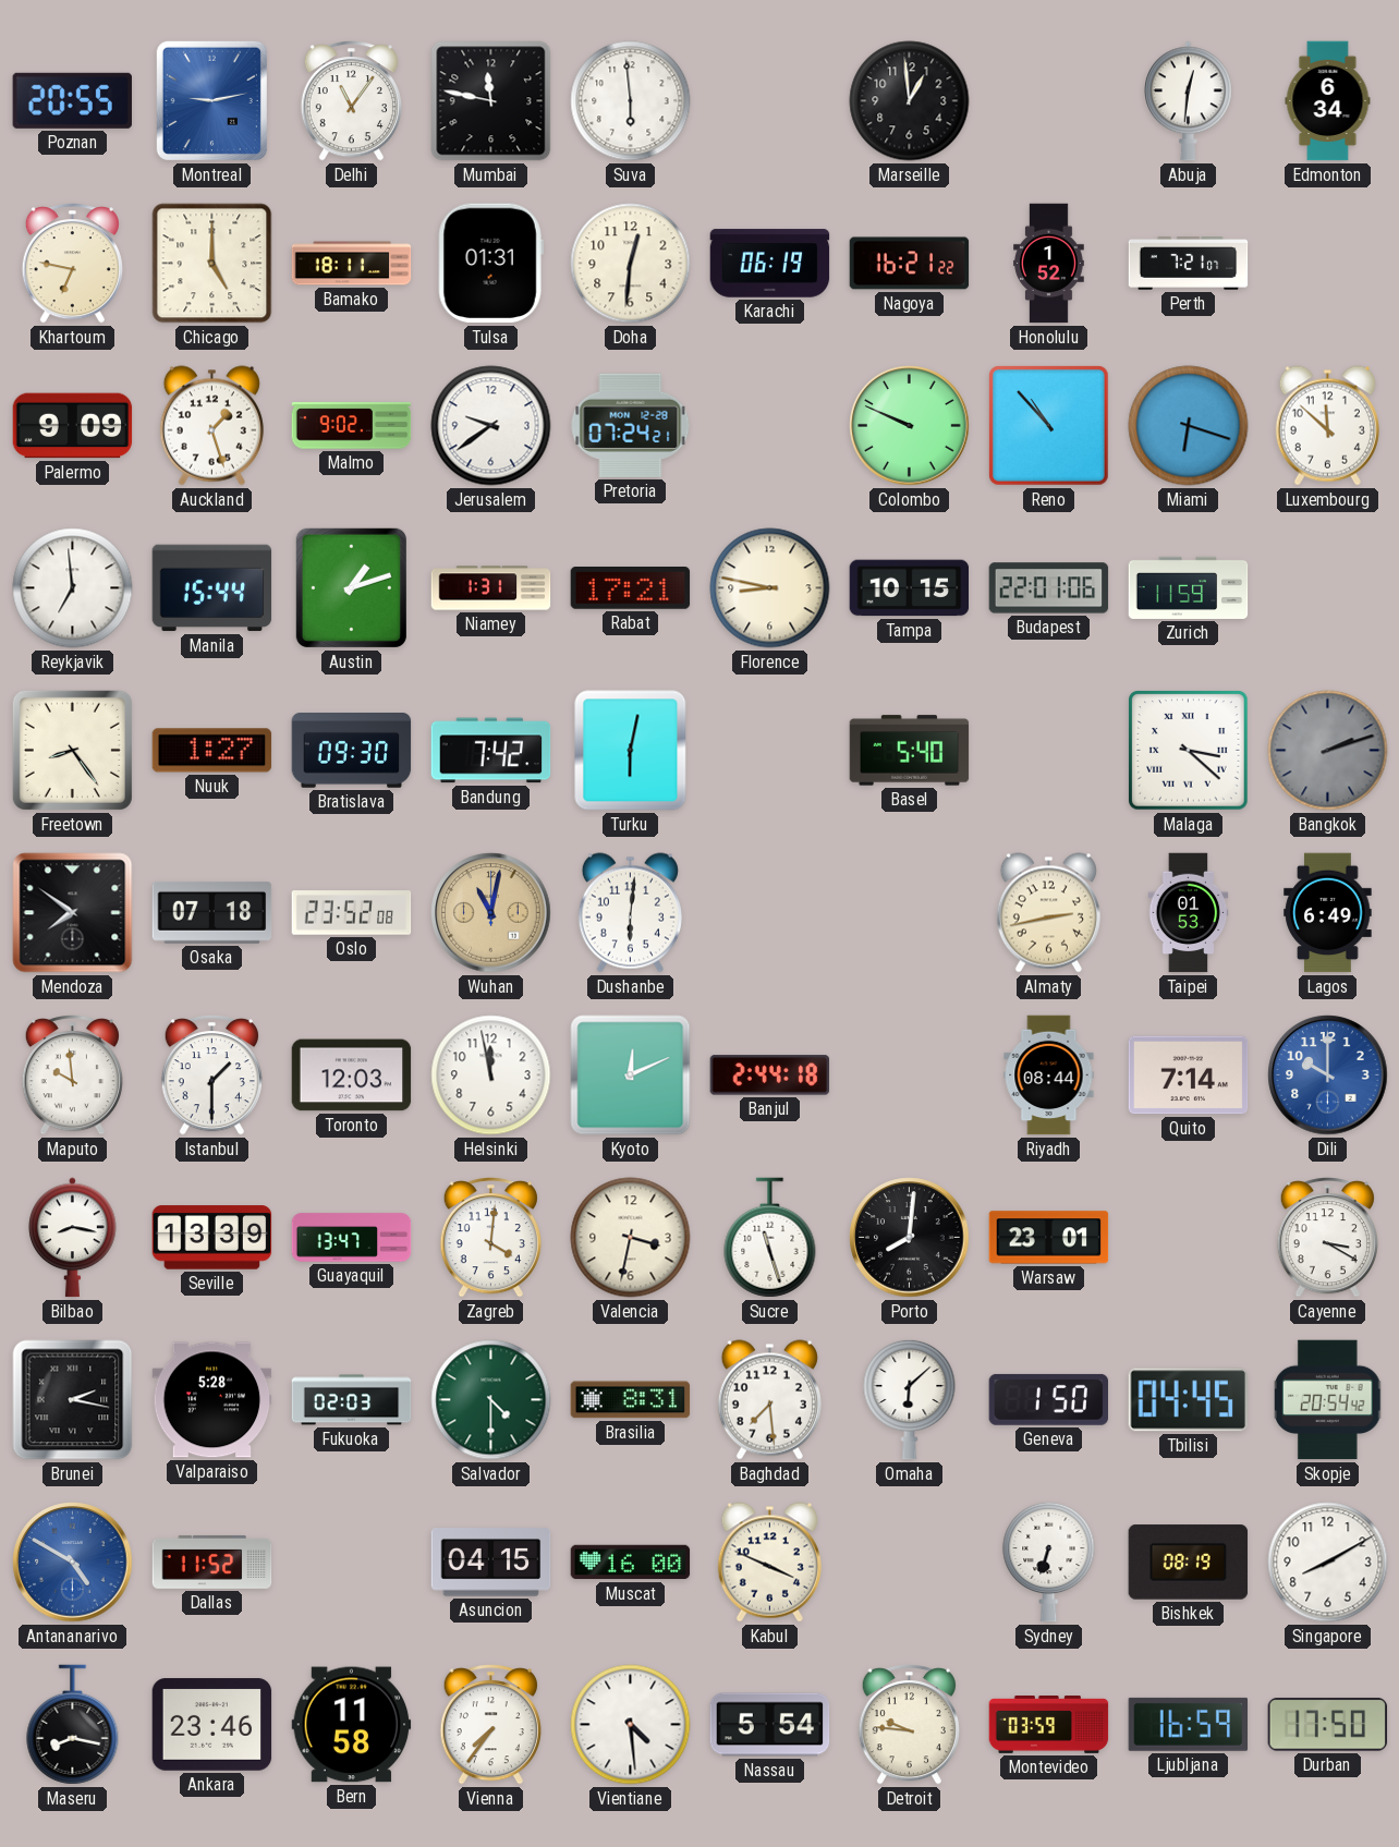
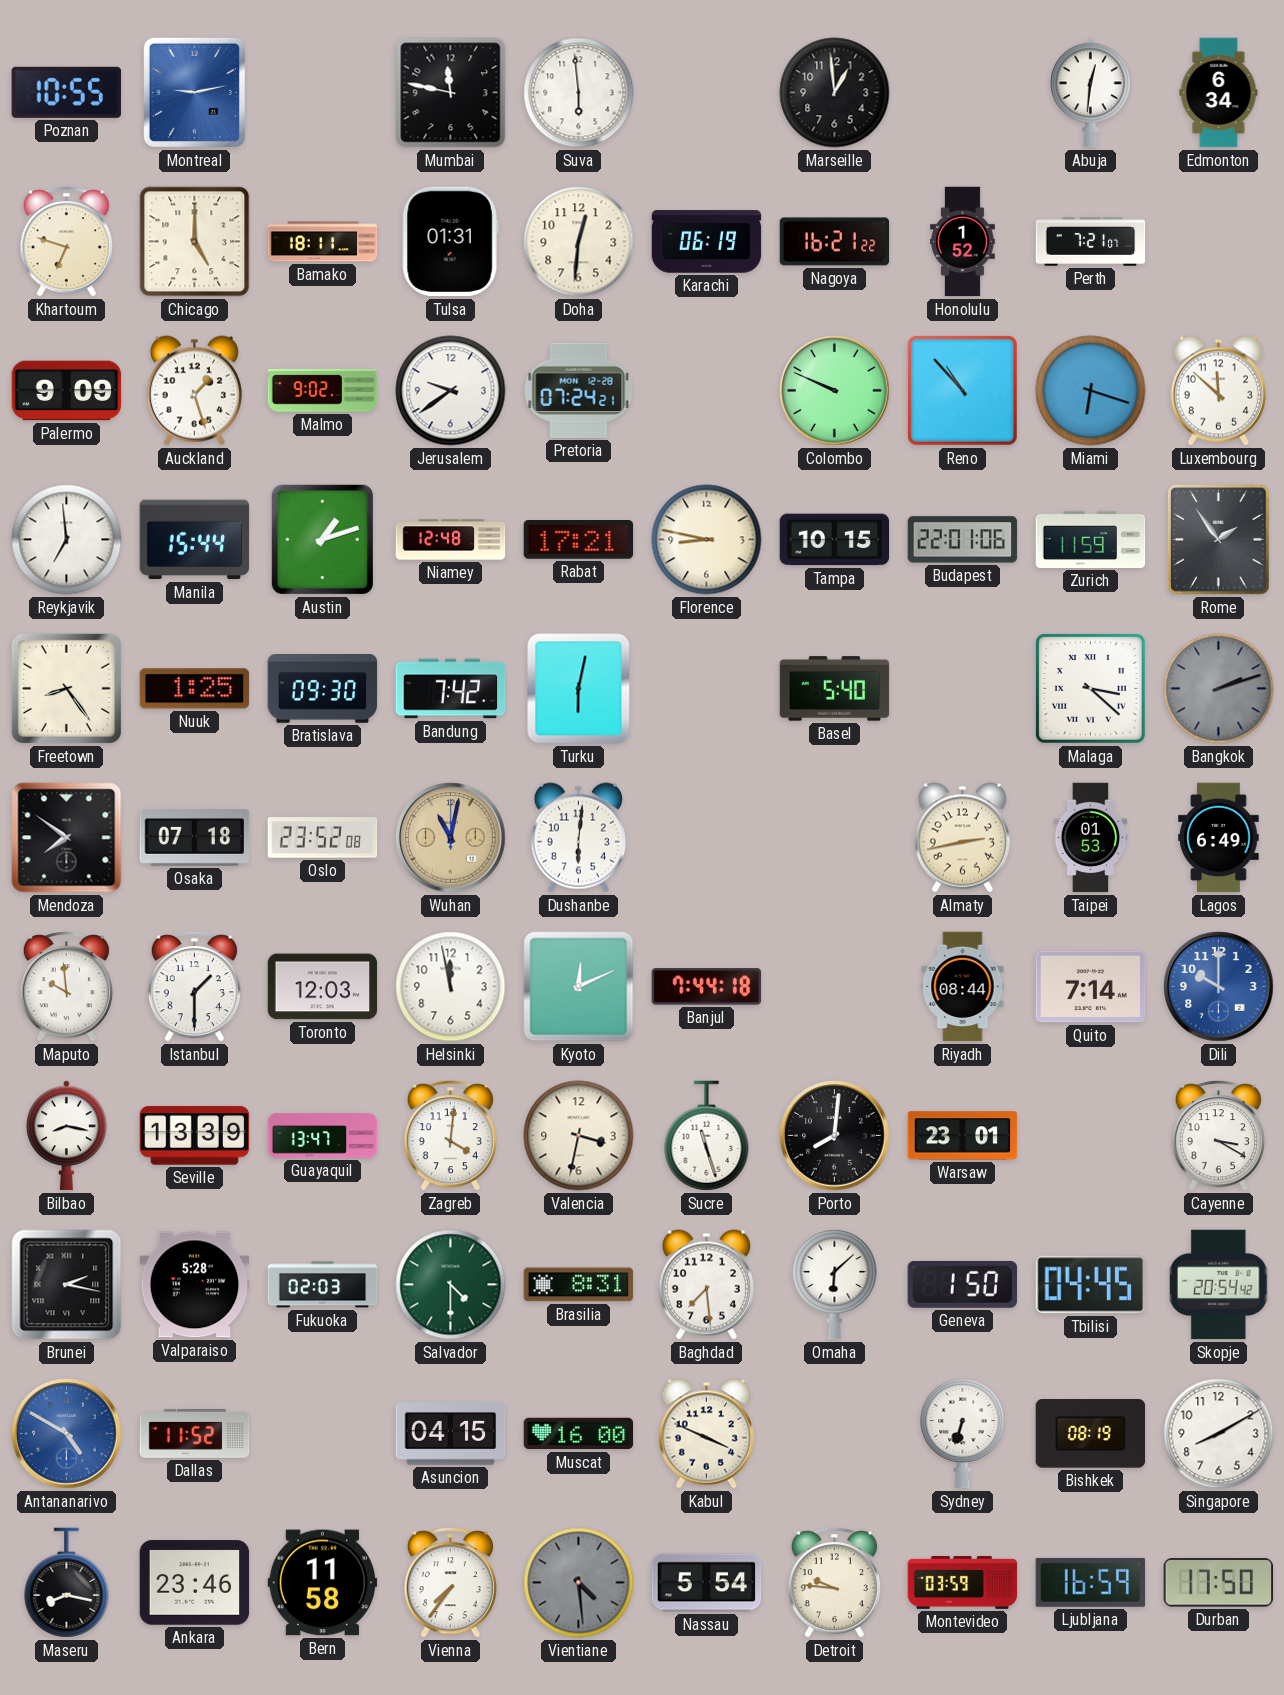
Poznan: 20:55 -> 10:55 (66, 92)
Delhi: 11:06 -> none (351, 101)
Khartoum: 6:47 -> 6:48 (66, 242)
Niamey: 1:31 -> 12:48 (451, 540)
Rome: none -> 1:54 (1219, 540)
Nuuk: 1:27 -> 1:25 (195, 689)
Banjul: 2:44 -> 7:44 (707, 987)
Vientiane dial: white -> grey (579, 1583)
